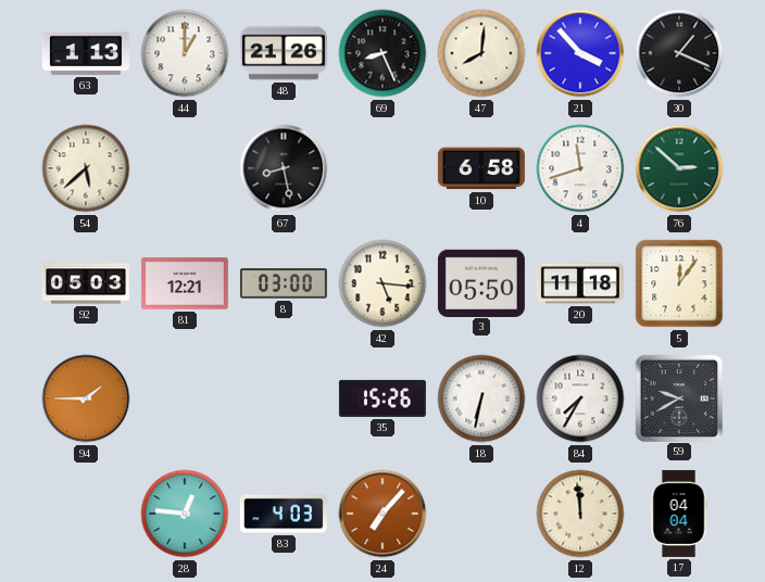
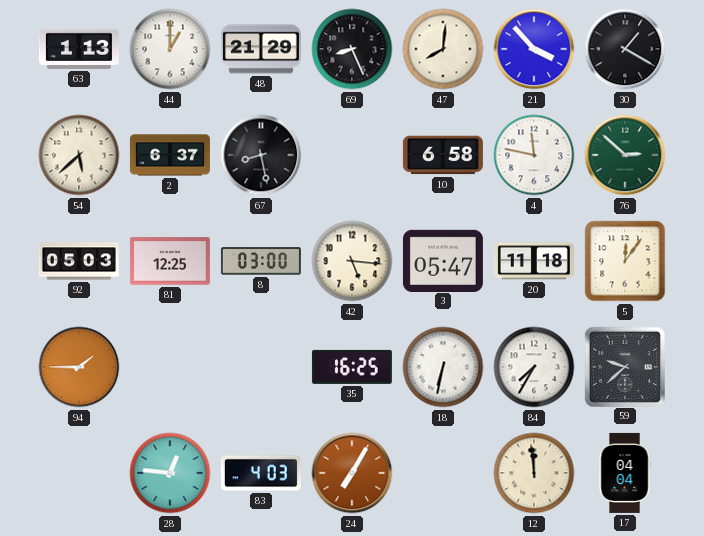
48: 21:26 -> 21:29 (261, 49)
30: 1:19 -> 1:20 (625, 49)
2: none -> 6:37 (170, 155)
4: 11:42 -> 11:47 (534, 155)
81: 12:21 -> 12:25 (170, 261)
3: 05:50 -> 05:47 (443, 260)
35: 15:26 -> 16:25 (352, 367)
59: 9:40 -> 9:38 (624, 366)
24: 7:07 -> 7:05 (352, 473)
